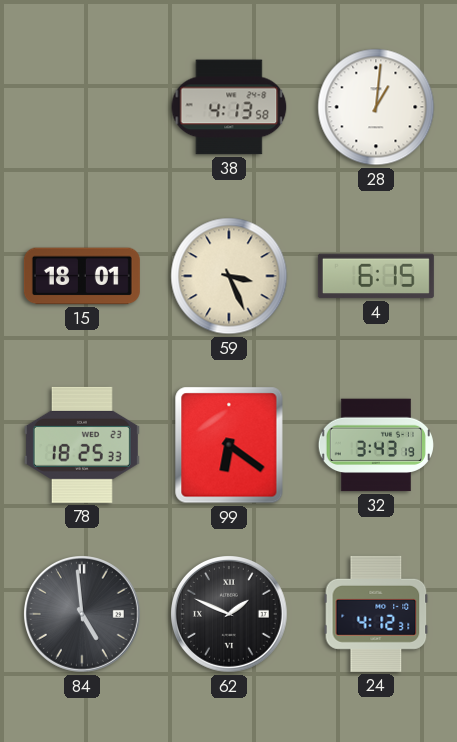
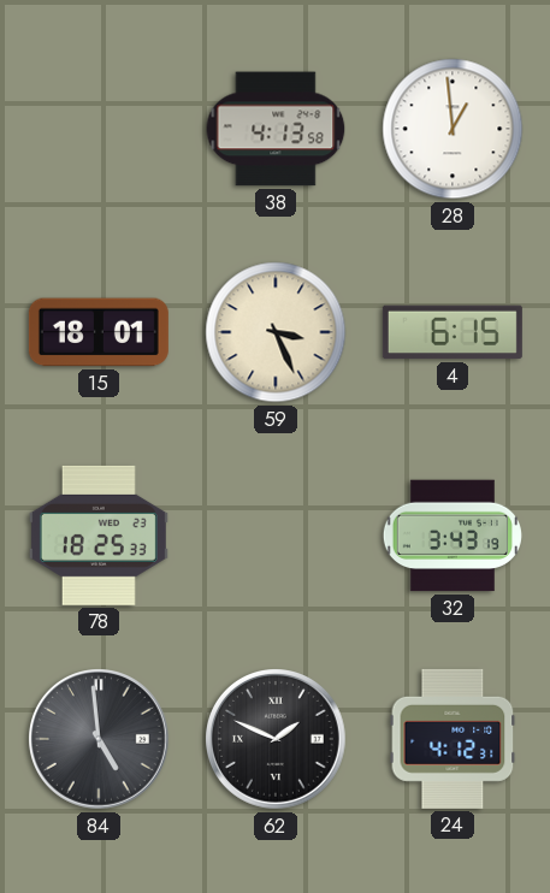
28: 1:01 -> 12:59 (453, 129)
99: 6:21 -> none (229, 445)
